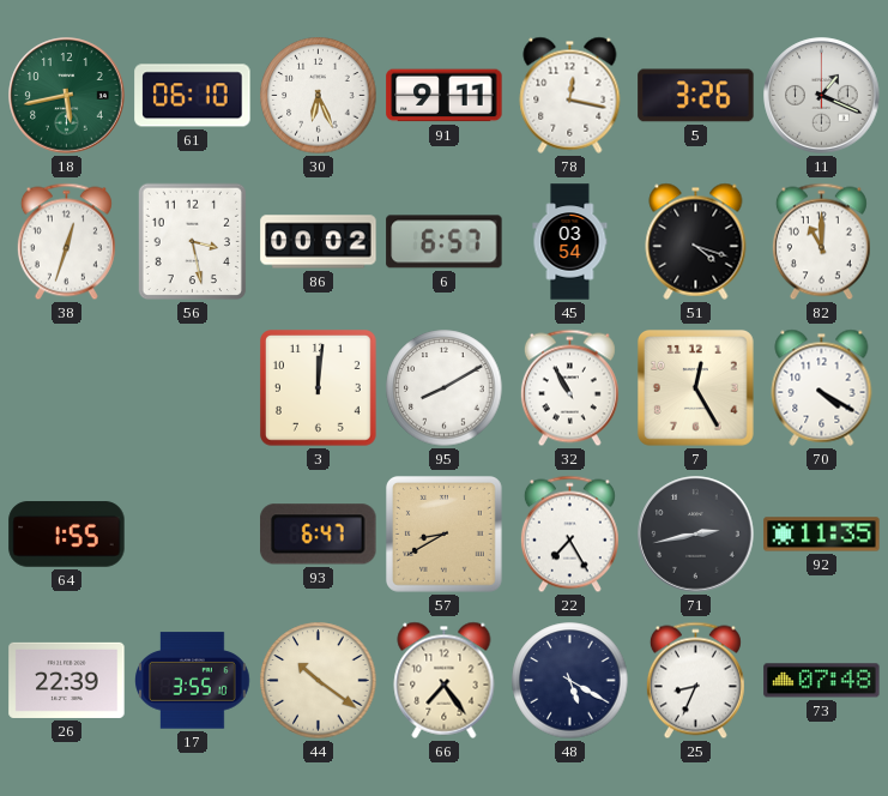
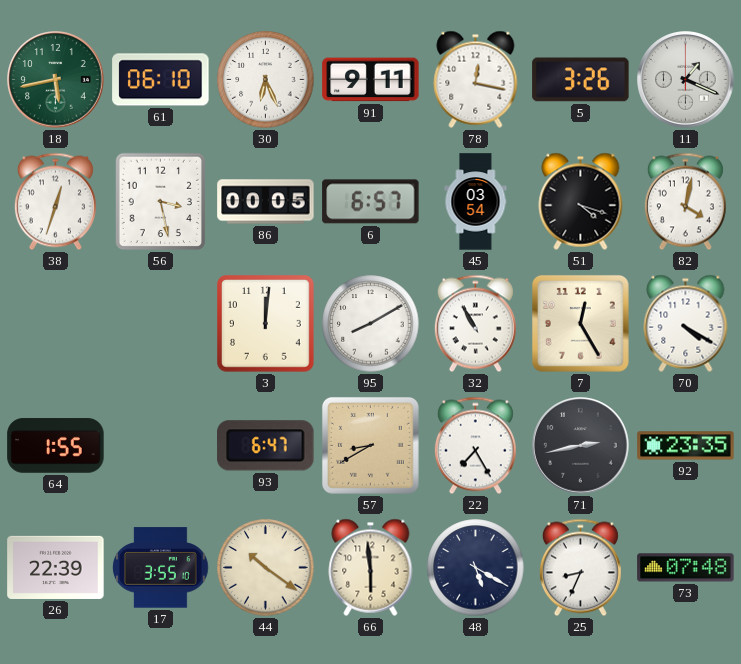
86: 00:02 -> 00:05 (266, 202)
82: 11:00 -> 4:02 (685, 202)
92: 11:35 -> 23:35 (686, 446)
66: 7:24 -> 5:59 (371, 567)
